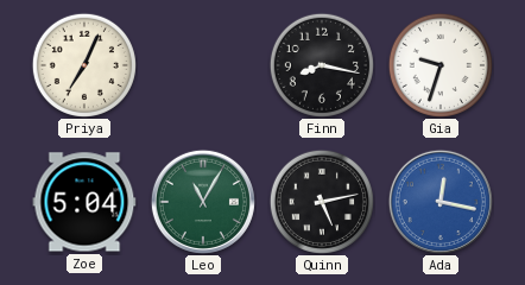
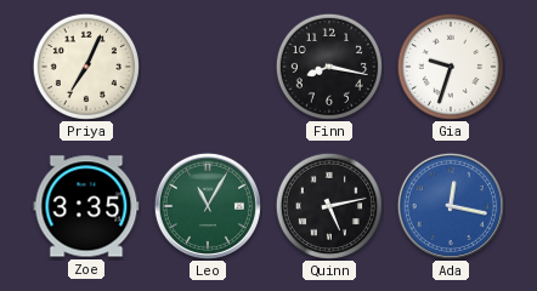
Zoe: 5:04 -> 3:35 (86, 206)
